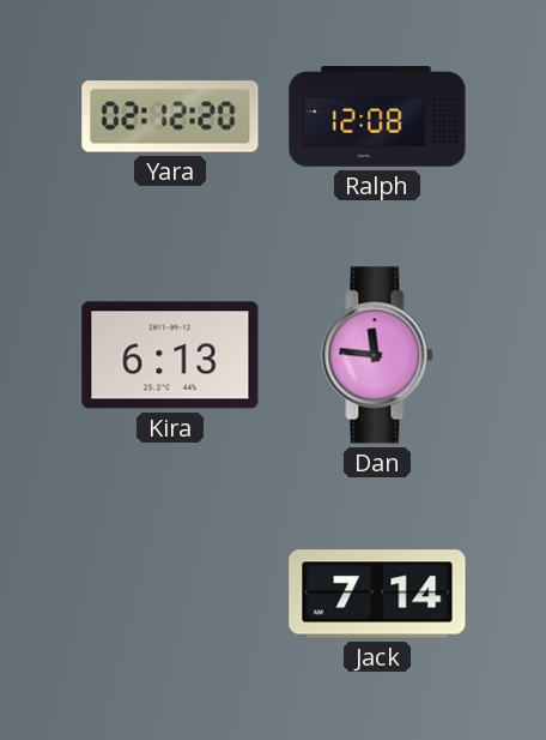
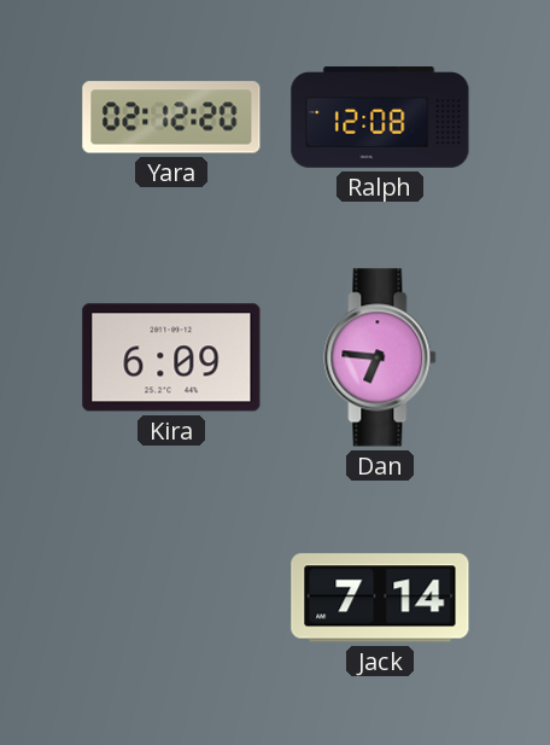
Kira: 6:13 -> 6:09 (171, 357)
Dan: 11:46 -> 6:46 (380, 357)
